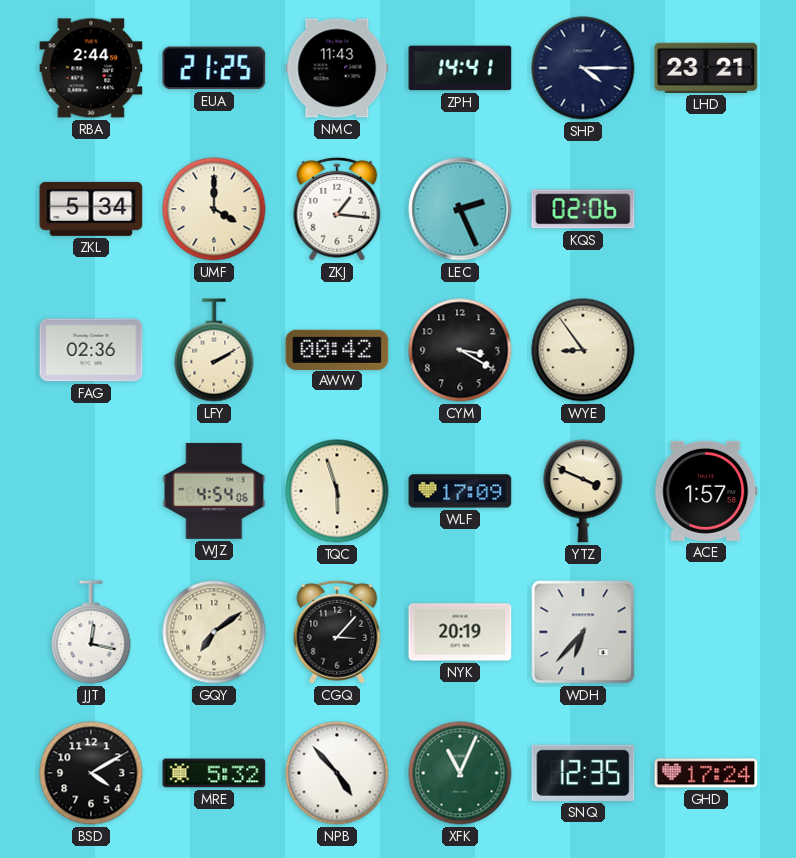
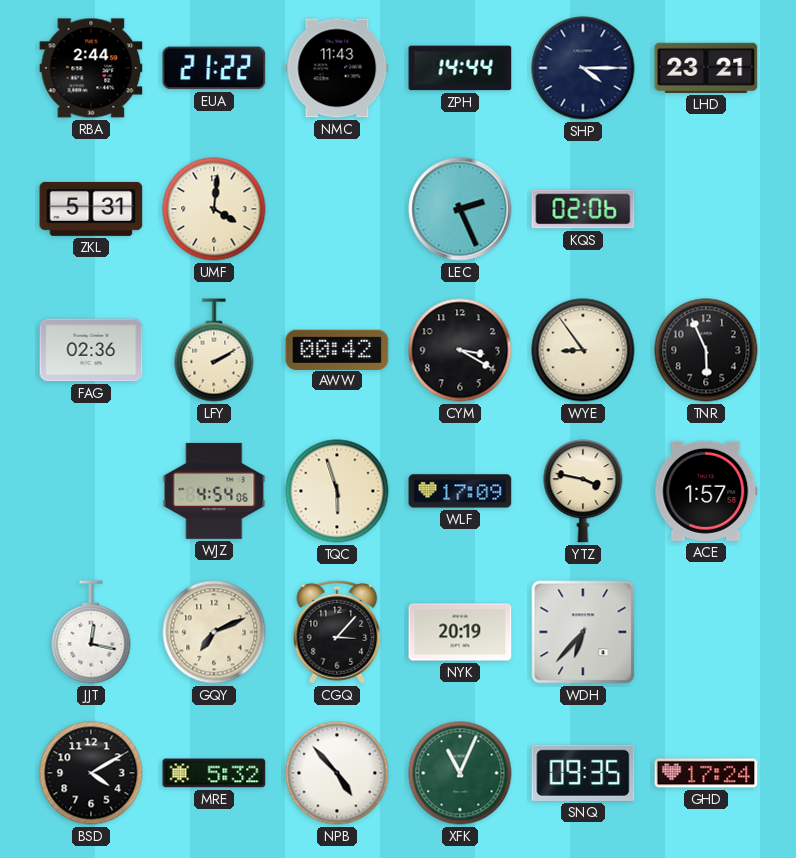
EUA: 21:25 -> 21:22 (214, 68)
ZPH: 14:41 -> 14:44 (460, 68)
ZKL: 5:34 -> 5:31 (91, 209)
UMF: 4:00 -> 4:01 (214, 209)
ZKJ: 1:16 -> none (337, 209)
TNR: none -> 5:56 (706, 350)
YTZ: 3:49 -> 3:47 (583, 491)
GQY: 7:09 -> 7:11 (214, 632)
SNQ: 12:35 -> 09:35 (583, 773)
